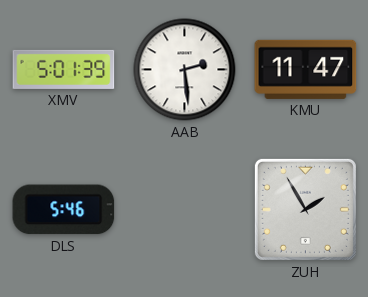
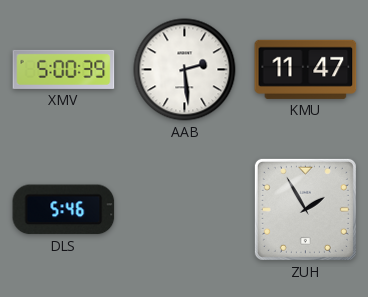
XMV: 5:01 -> 5:00 (64, 69)
